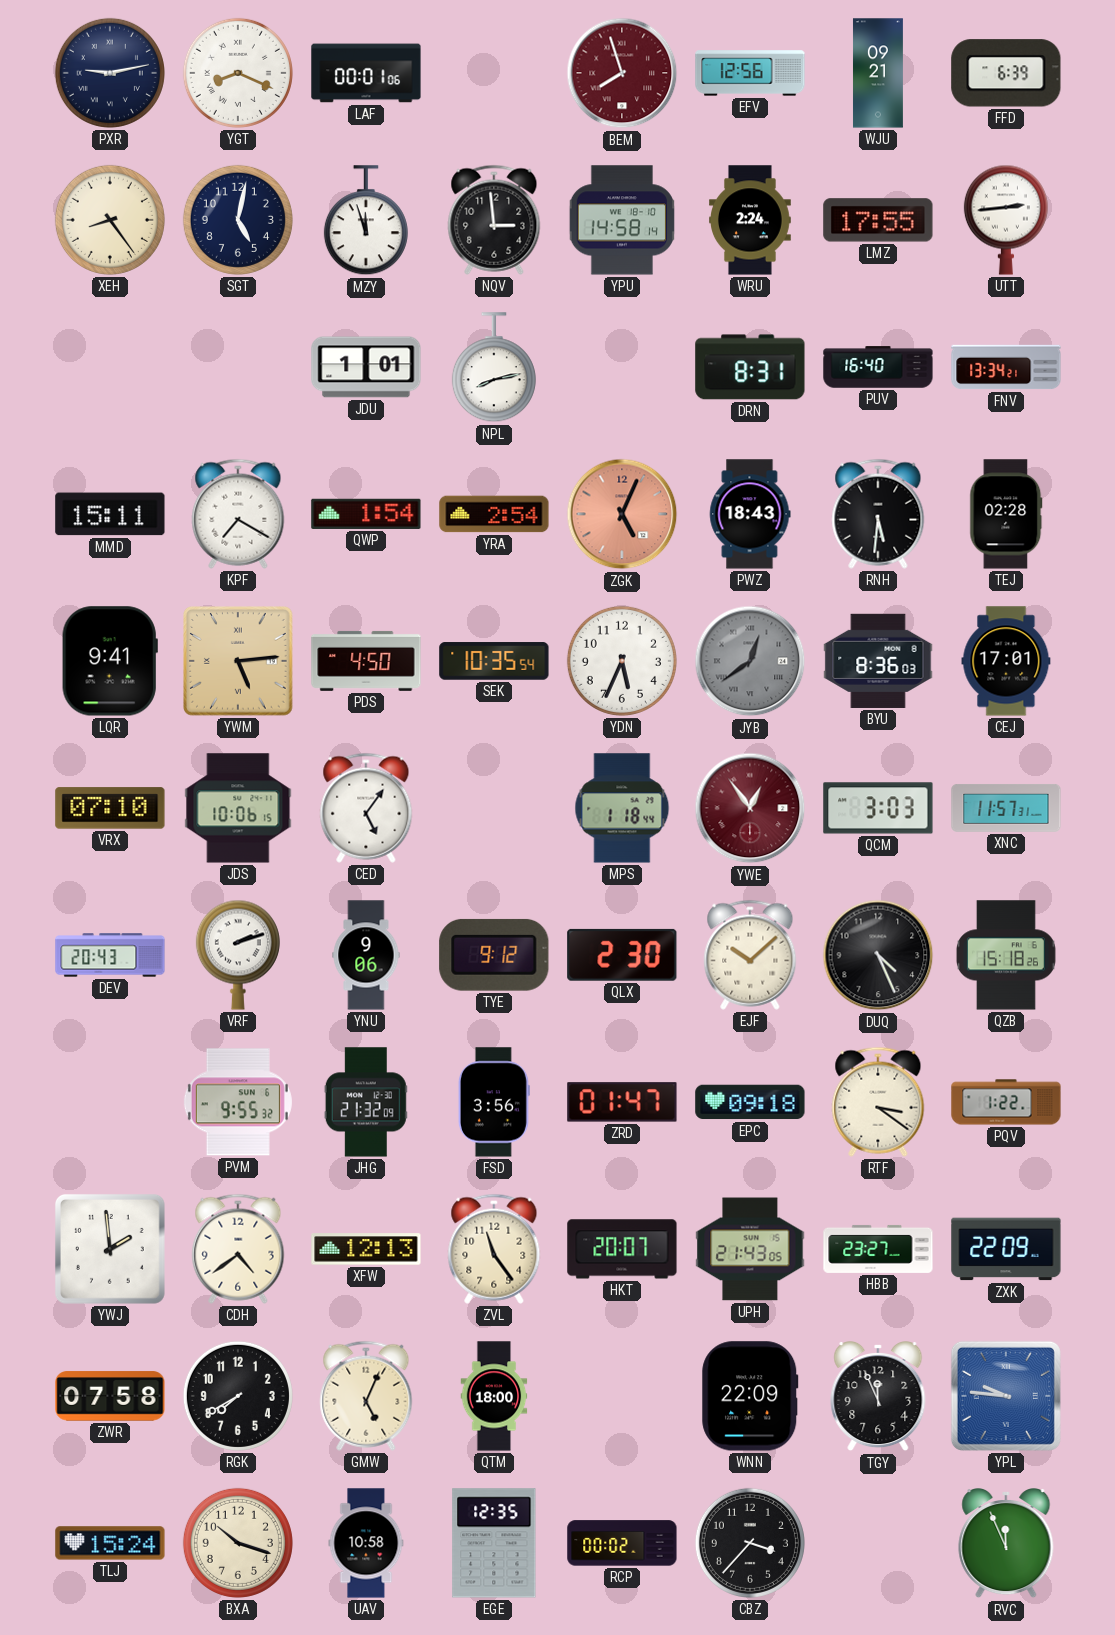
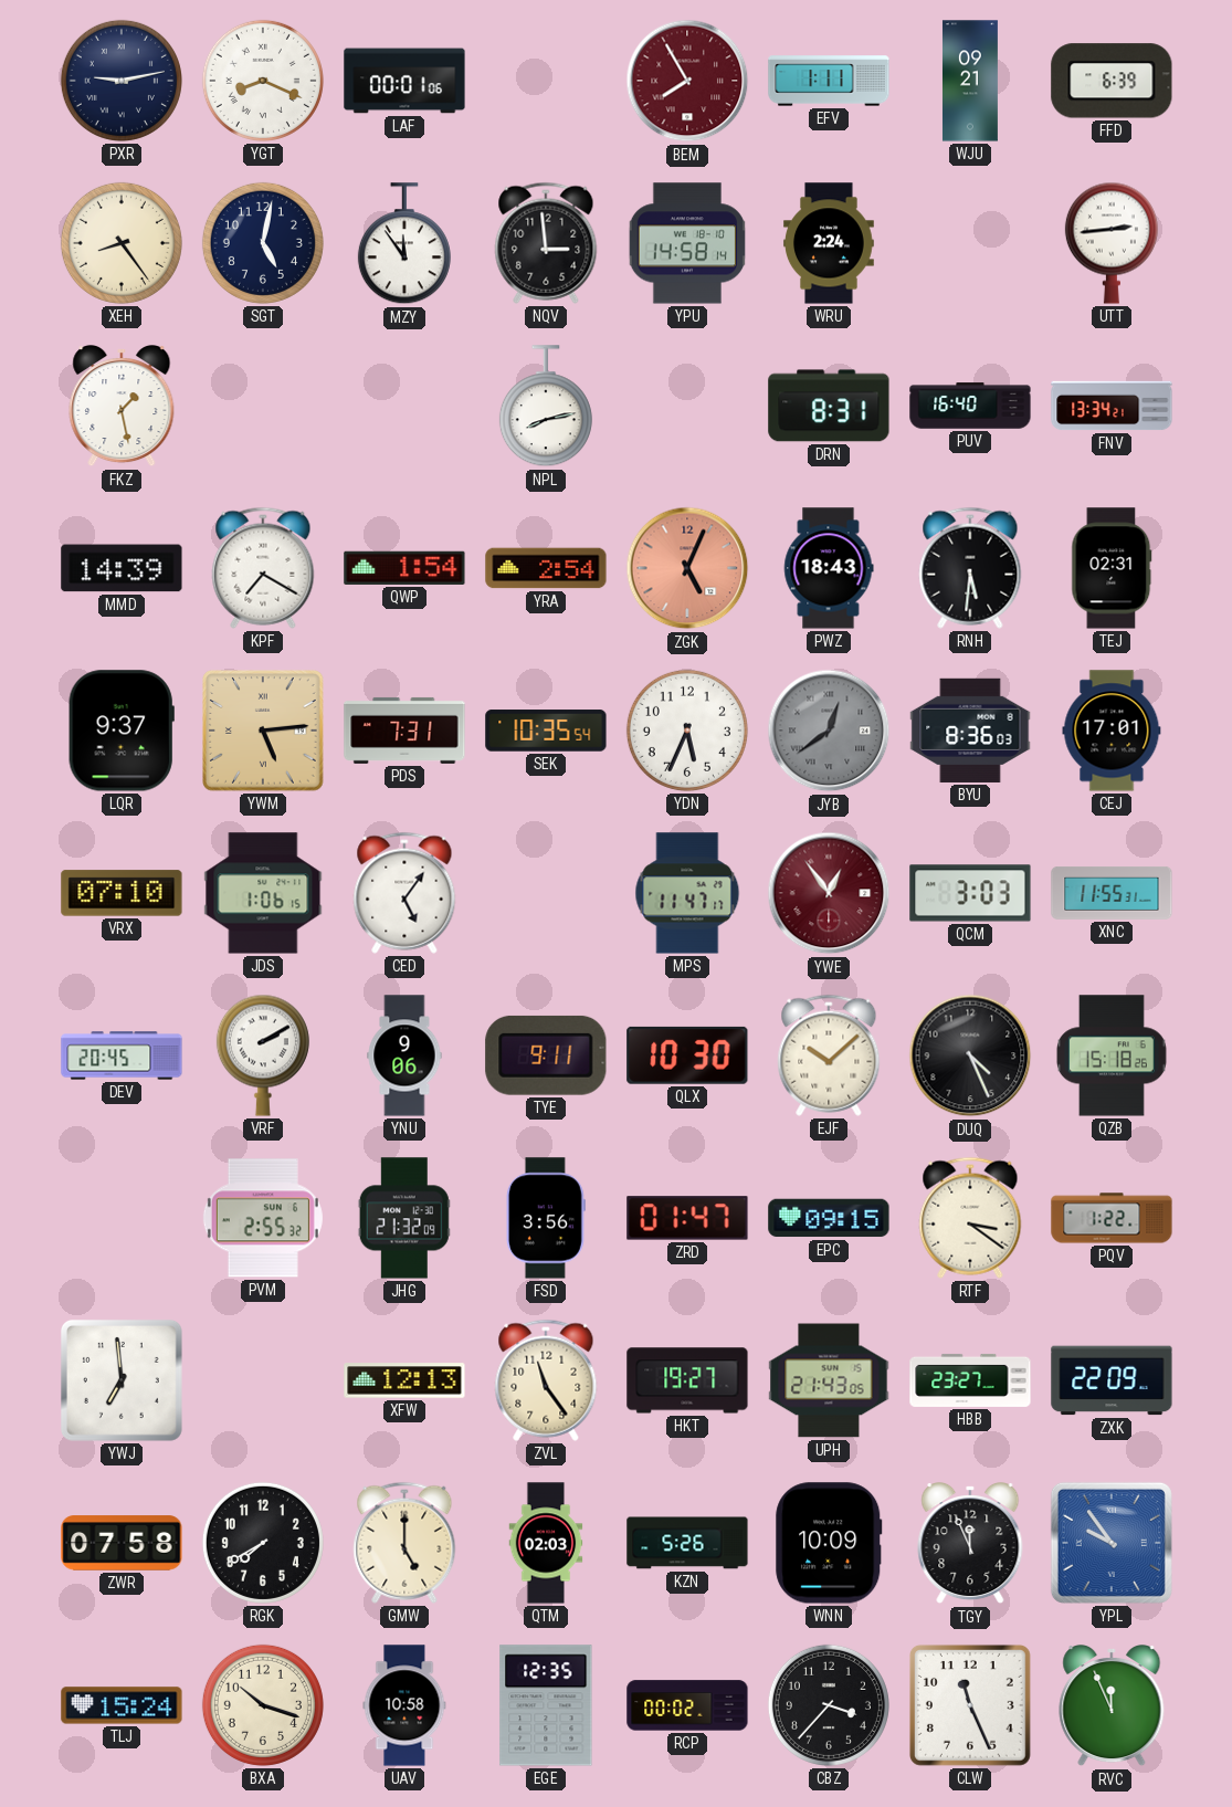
BEM: 7:57 -> 7:55 (687, 81)
EFV: 12:56 -> 1:11 (829, 81)
MZY: 11:57 -> 11:54 (404, 244)
LMZ: 17:55 -> none (878, 220)
FKZ: none -> 1:28 (122, 407)
JDU: 1:01 -> none (366, 367)
MMD: 15:11 -> 14:39 (122, 568)
TEJ: 02:28 -> 02:31 (1112, 568)
LQR: 9:41 -> 9:37 (122, 731)
PDS: 4:50 -> 7:31 (404, 731)
JDS: 10:06 -> 1:06 (263, 893)
MPS: 1:18 -> 11:47 (687, 893)
XNC: 11:57 -> 11:55 (1112, 893)
DEV: 20:43 -> 20:45 (122, 1055)
VRF: 2:12 -> 2:10 (263, 1055)
TYE: 9:12 -> 9:11 (546, 1055)
QLX: 2:30 -> 10:30 (687, 1055)
PVM: 9:55 -> 2:55 (263, 1218)
EPC: 09:18 -> 09:15 (829, 1218)
YWJ: 1:59 -> 6:59 (122, 1380)
CDH: 4:39 -> none (238, 1249)
HKT: 20:07 -> 19:27 (687, 1380)
GMW: 5:04 -> 5:00 (404, 1543)
QTM: 18:00 -> 02:03 (546, 1543)
KZN: none -> 5:26 (687, 1543)
WNN: 22:09 -> 10:09 (829, 1543)
YPL: 9:46 -> 9:54 (1112, 1543)
CLW: none -> 11:26 (970, 1705)
